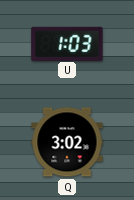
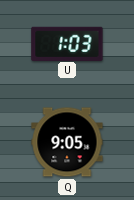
Q: 3:02 -> 9:05 (67, 142)
